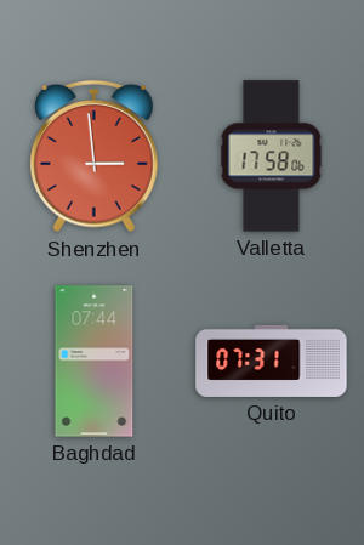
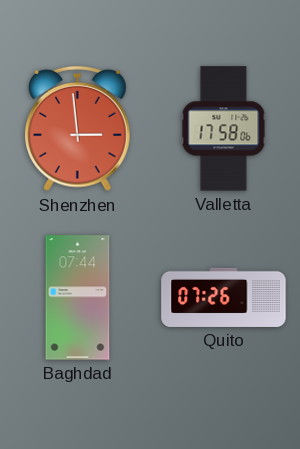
Quito: 07:31 -> 07:26 (224, 297)
